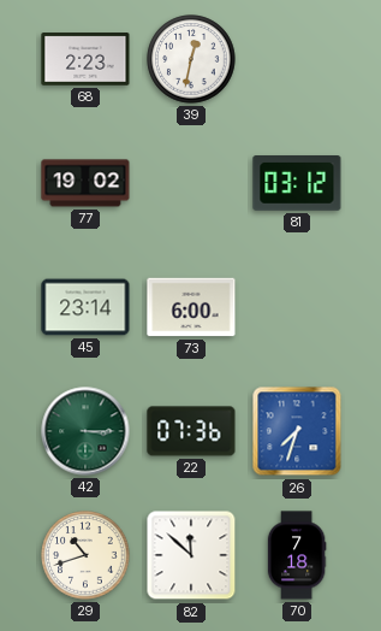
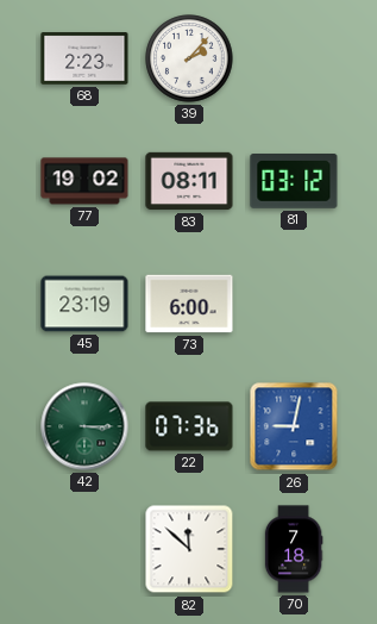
39: 12:32 -> 2:07 (189, 58)
83: none -> 08:11 (189, 181)
45: 23:14 -> 23:19 (84, 304)
26: 7:33 -> 9:02 (294, 426)
29: 10:42 -> none (85, 555)
